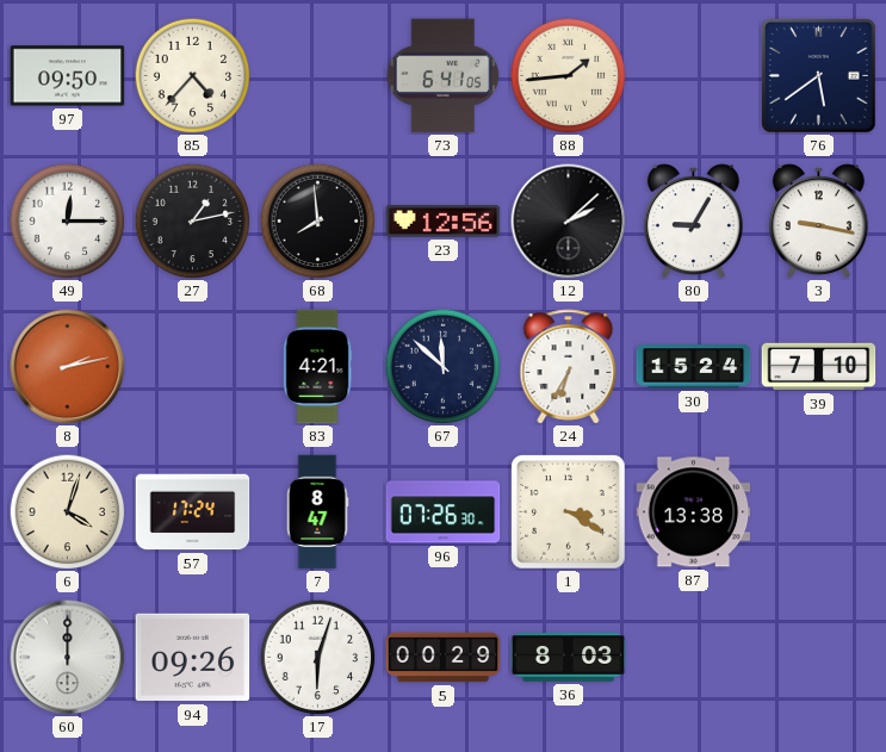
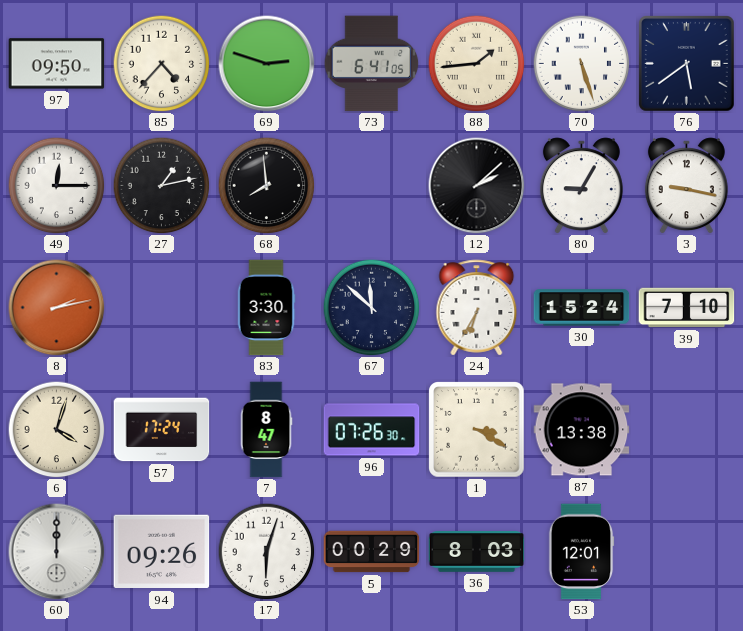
69: none -> 2:48 (267, 64)
70: none -> 5:27 (581, 63)
23: 12:56 -> none (444, 222)
83: 4:21 -> 3:30 (266, 308)
53: none -> 12:01 (581, 552)
